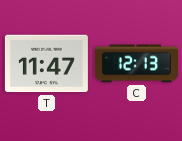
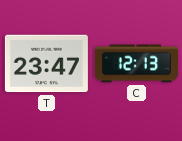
T: 11:47 -> 23:47 (46, 64)
